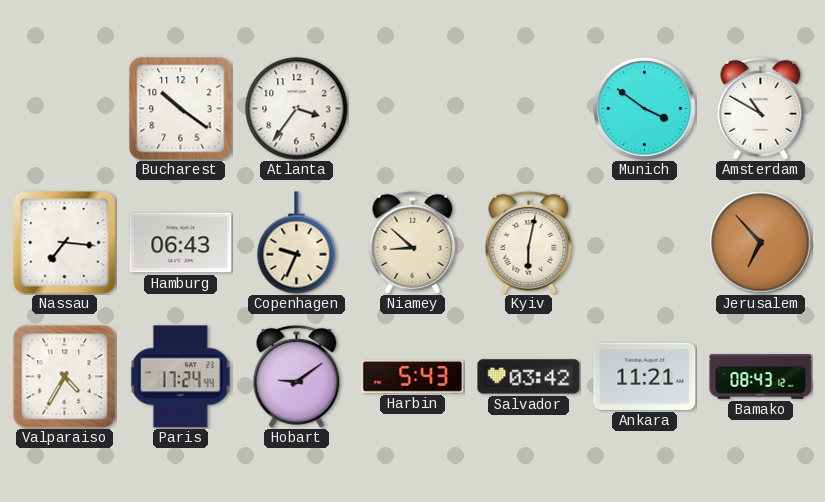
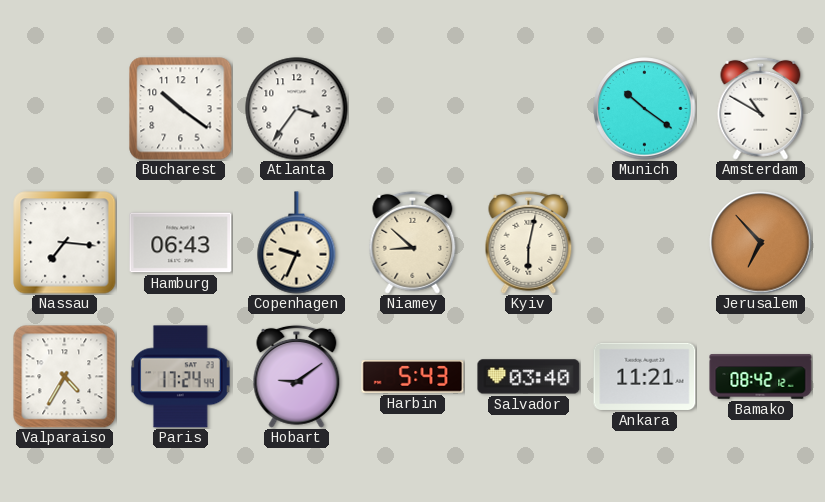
Munich: 3:51 -> 10:21 (645, 109)
Salvador: 03:42 -> 03:40 (529, 377)
Bamako: 08:43 -> 08:42 (761, 377)
